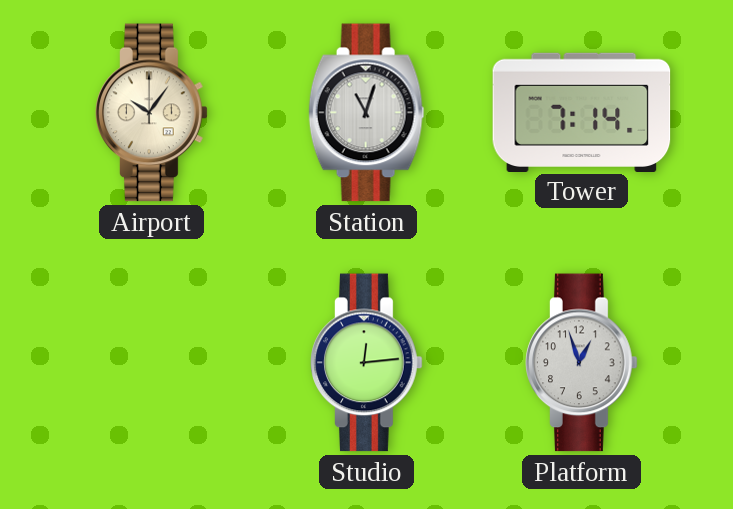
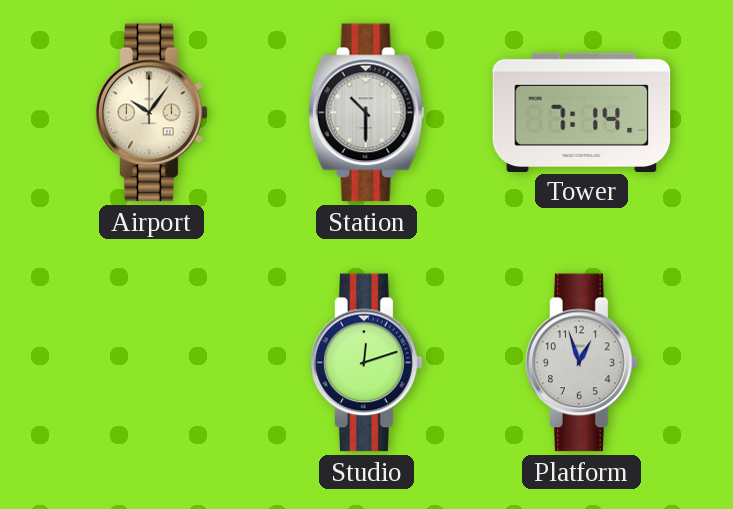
Station: 11:03 -> 10:30 (366, 113)
Studio: 12:14 -> 12:12 (367, 363)
